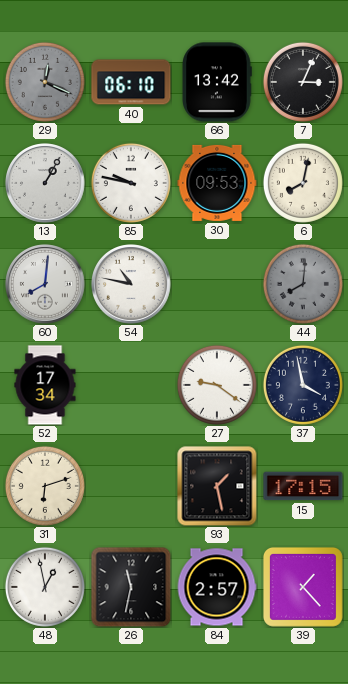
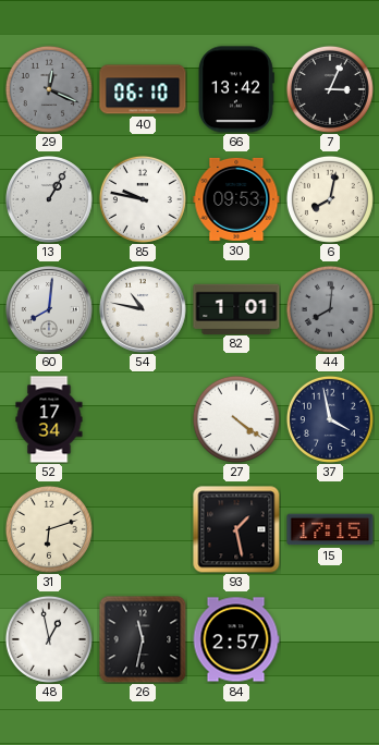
82: none -> 1:01 (236, 308)
27: 9:21 -> 4:21 (236, 419)
39: 1:23 -> none (303, 587)
